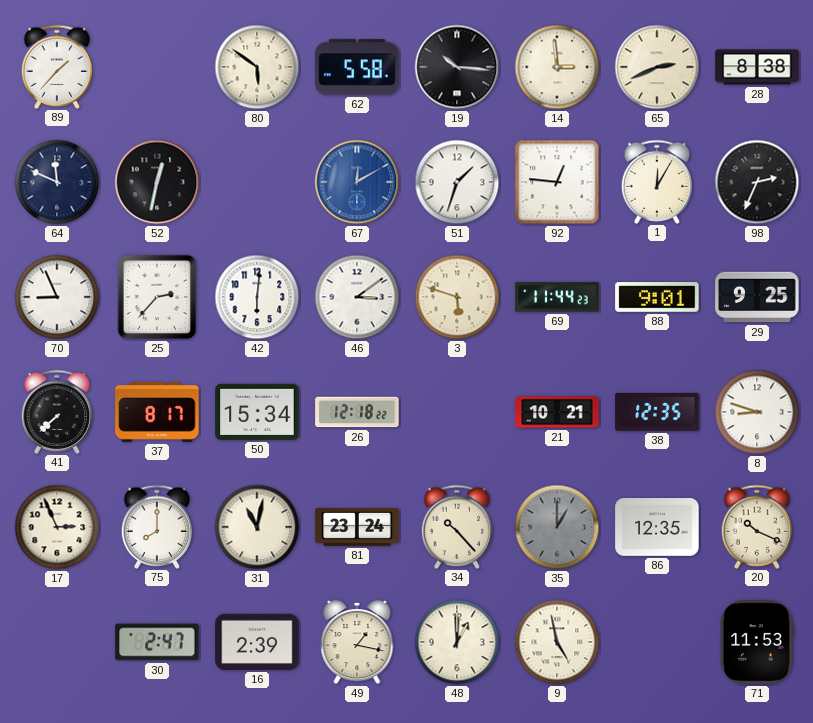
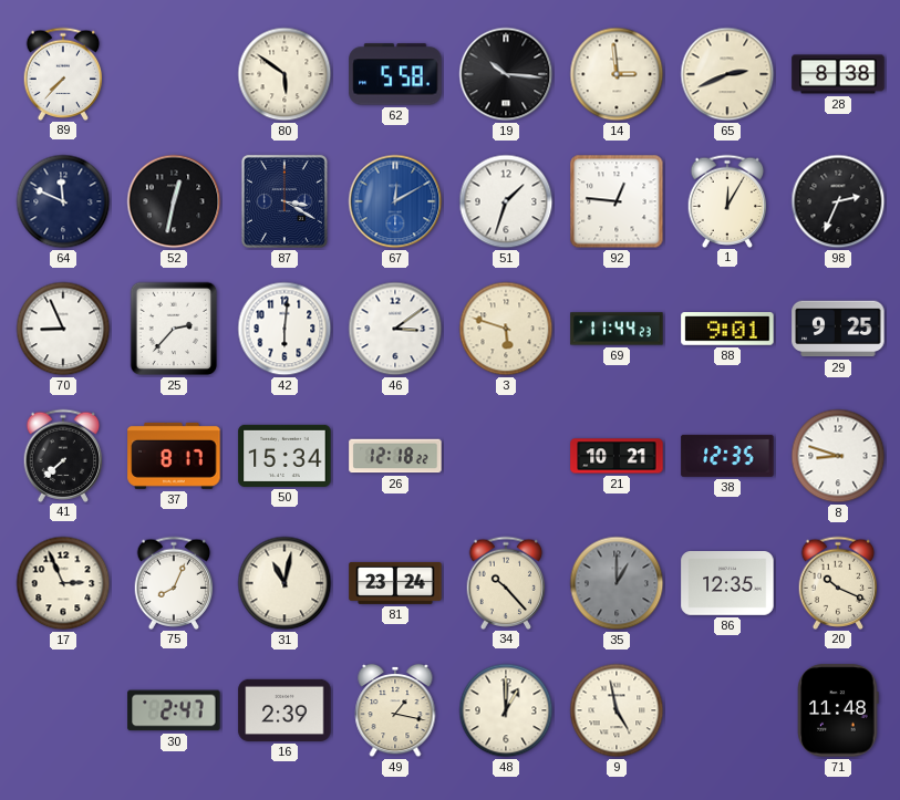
89: 1:37 -> 7:37 (63, 73)
87: none -> 3:20 (285, 201)
75: 8:00 -> 8:04 (174, 582)
71: 11:53 -> 11:48 (838, 710)
